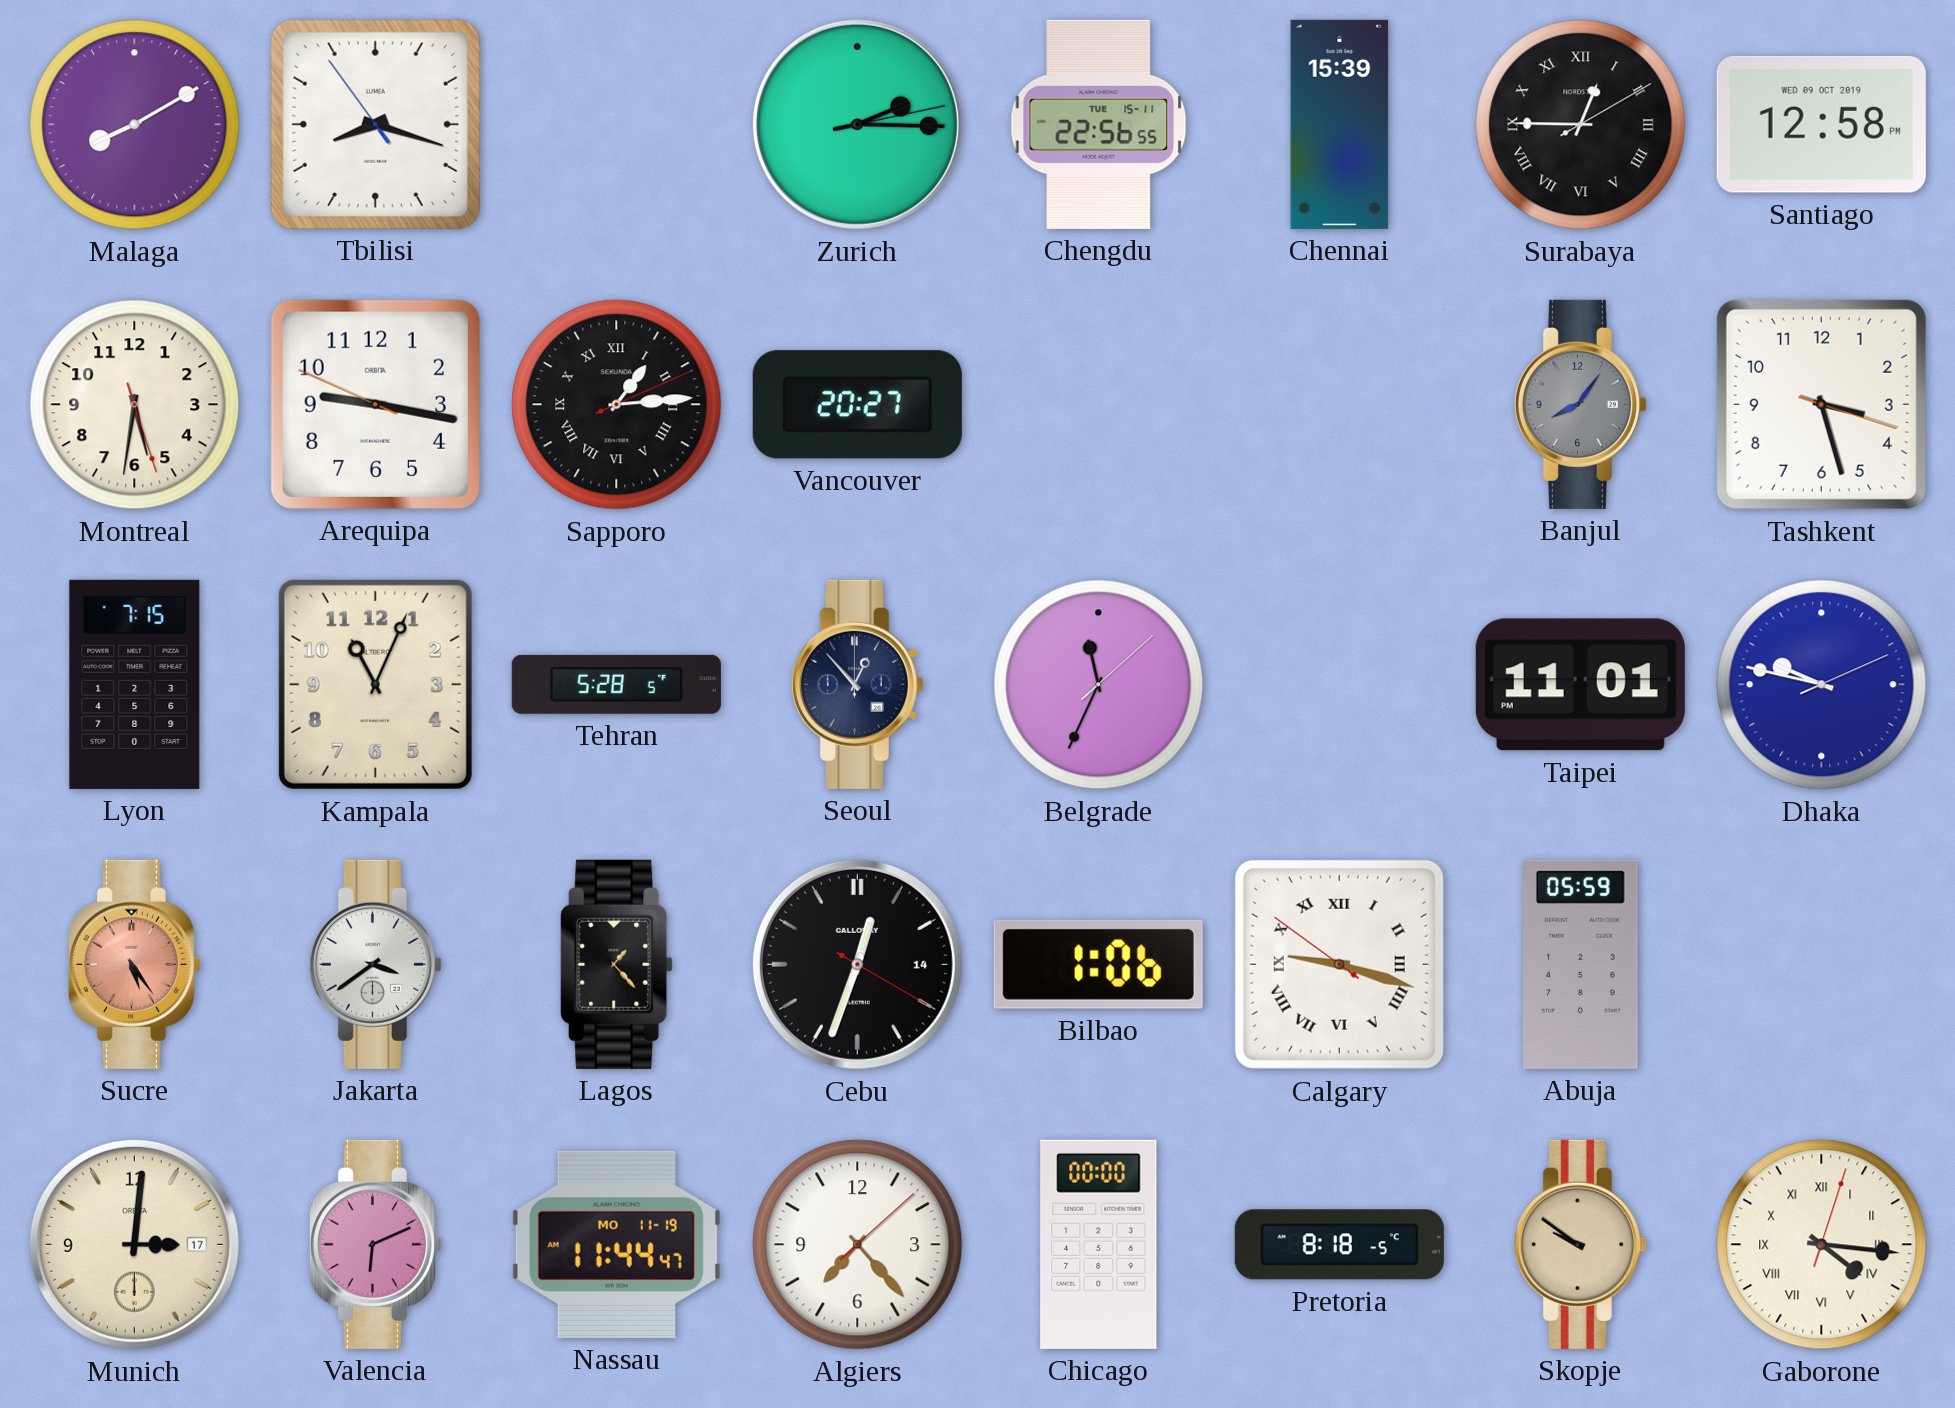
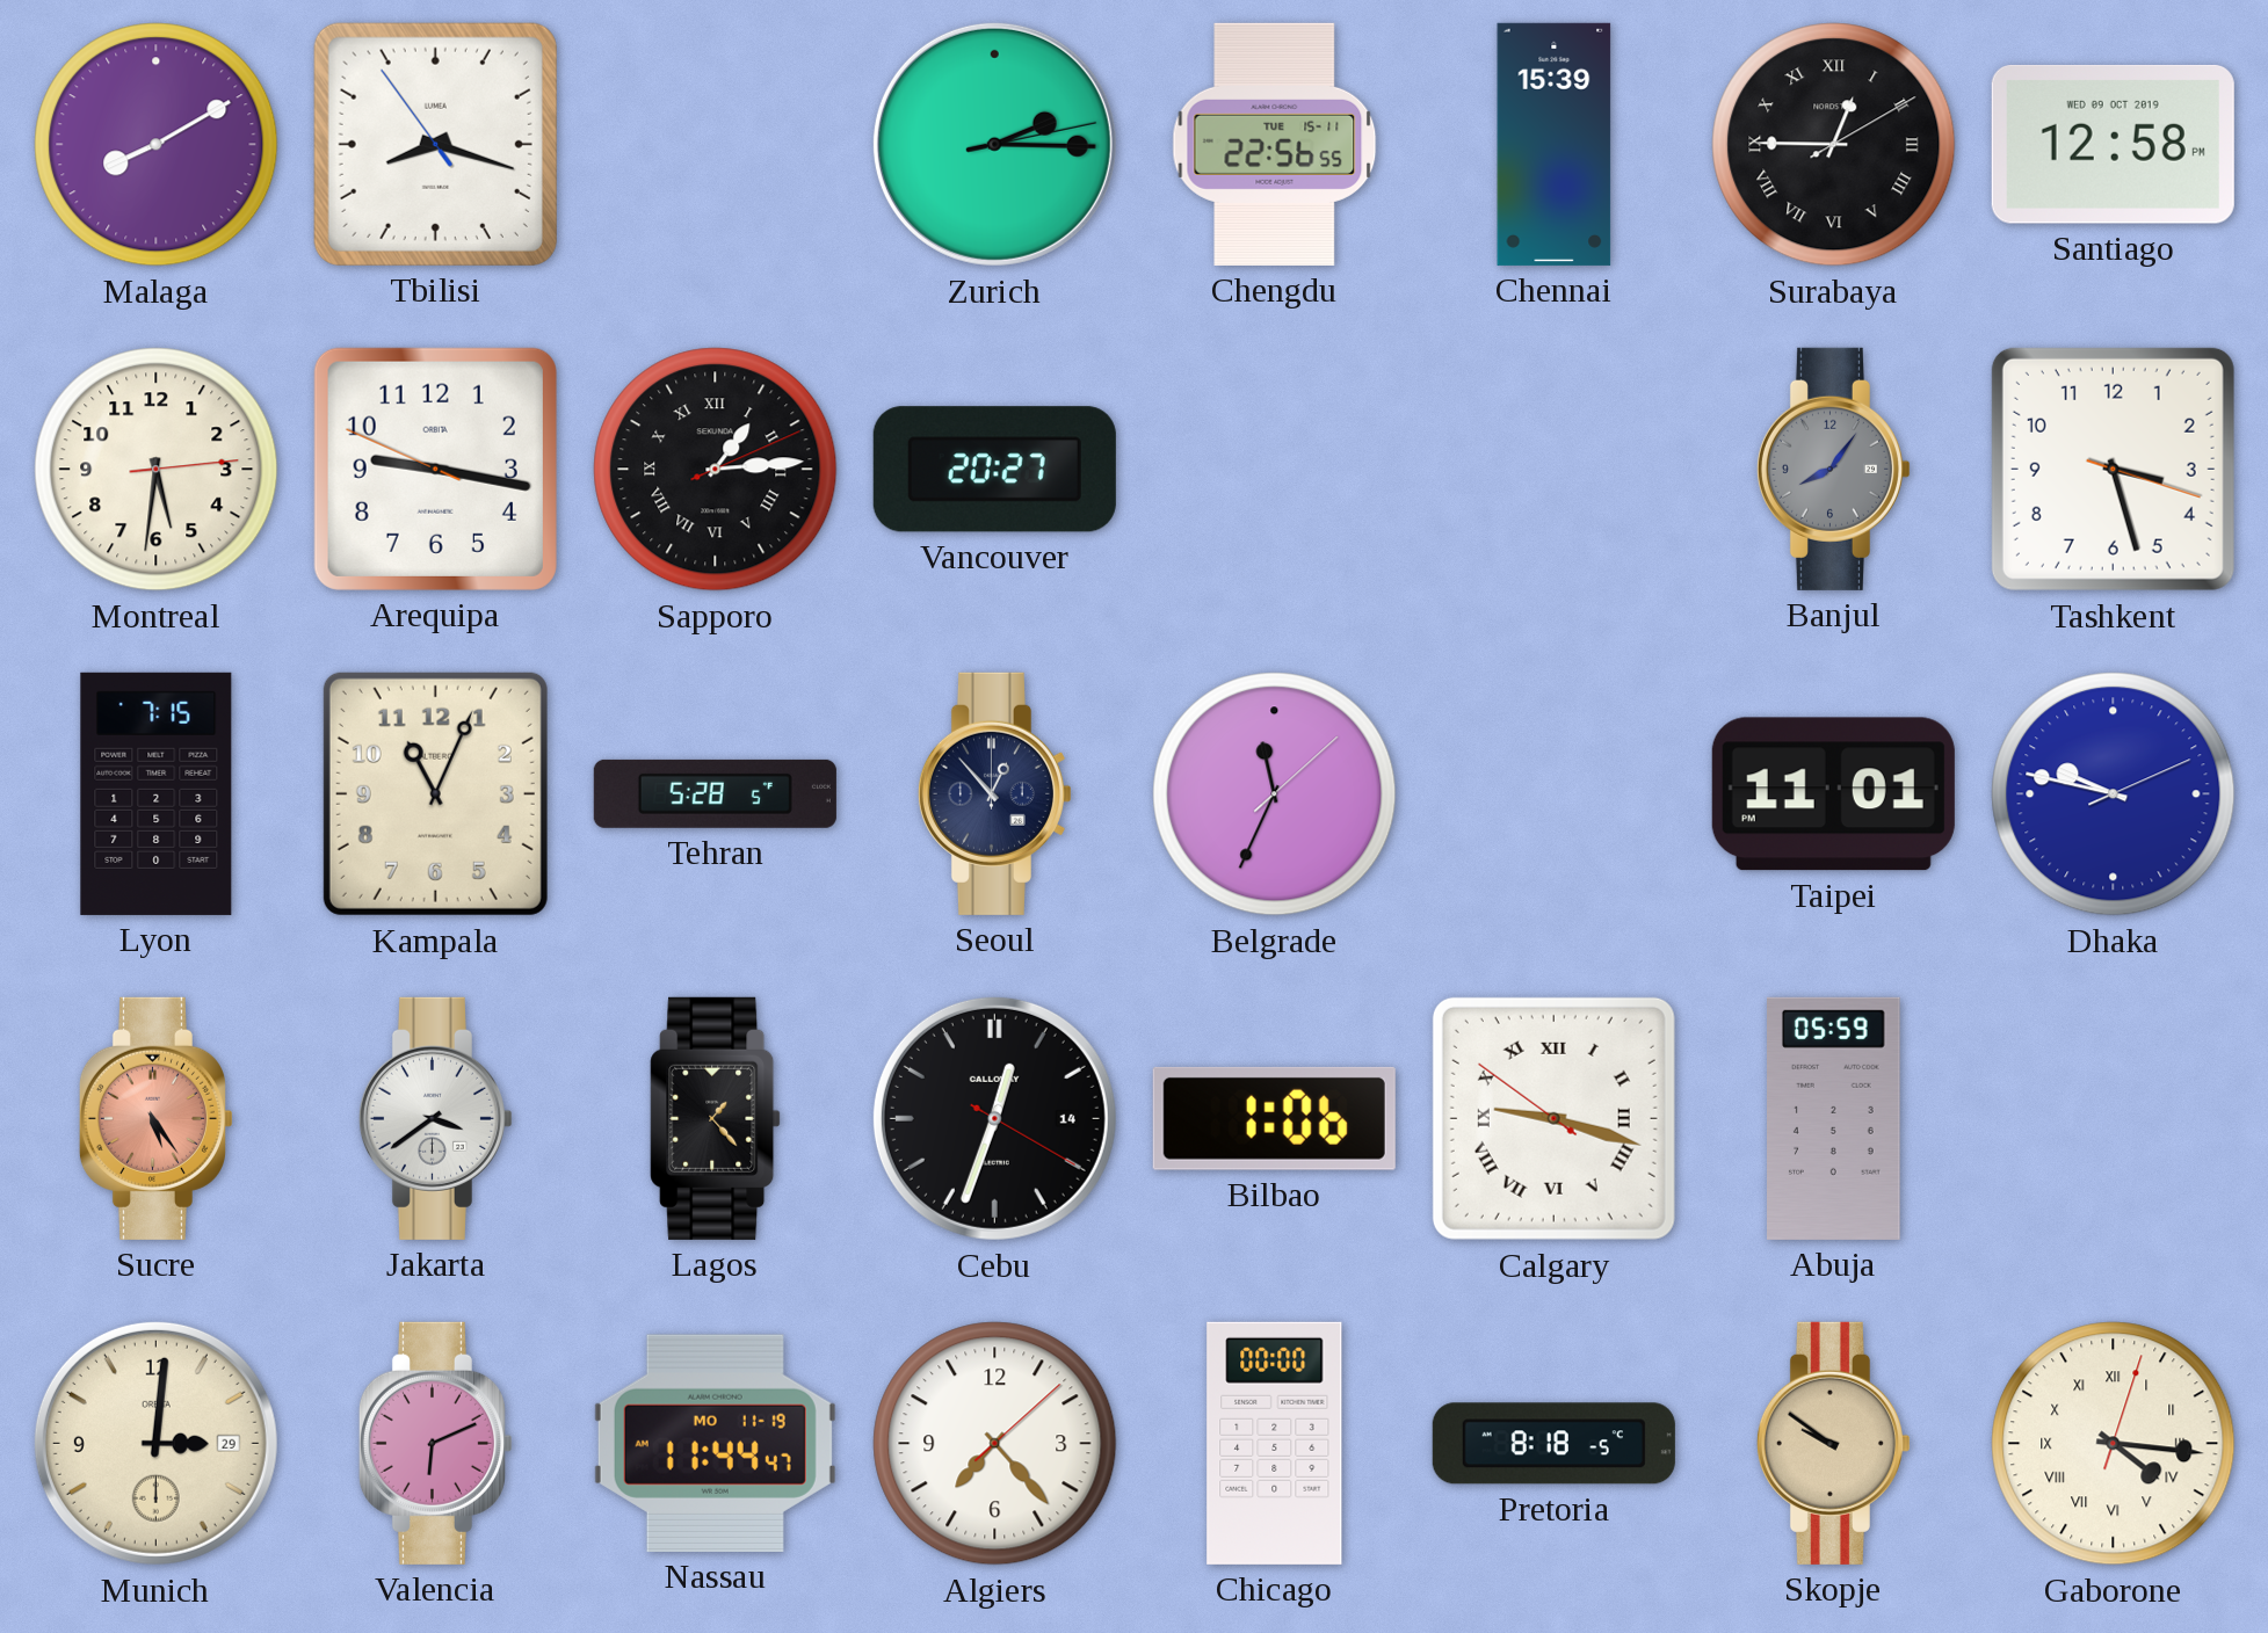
Montreal: 5:31:27 -> 5:31:14 (157, 470)
Munich date: 17 -> 29 (155, 1443)
